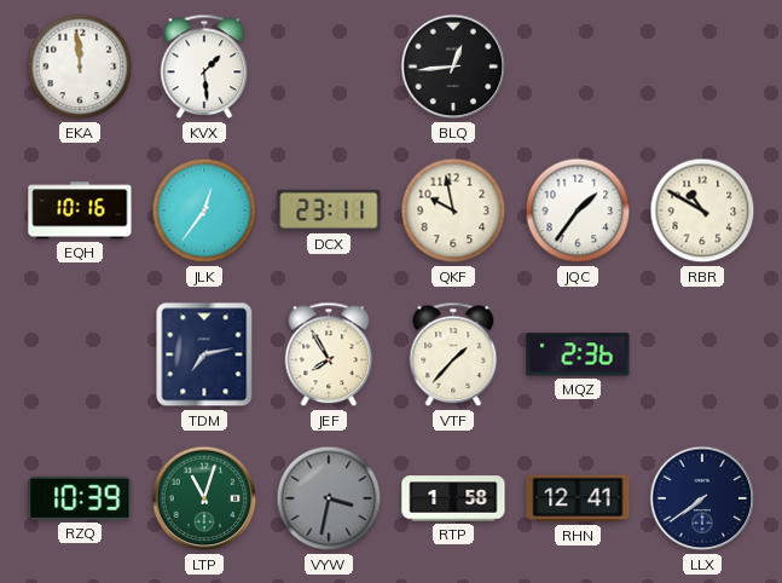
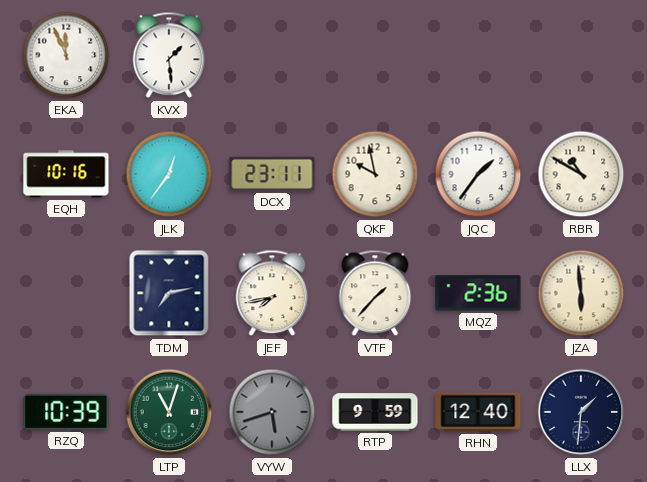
EKA: 11:59 -> 11:56 (66, 55)
BLQ: 12:44 -> none (453, 67)
JEF: 7:55 -> 7:43 (272, 293)
JZA: none -> 5:59 (581, 293)
VYW: 3:32 -> 5:42 (272, 412)
RTP: 1:58 -> 9:59 (375, 412)
RHN: 12:41 -> 12:40 (478, 412)
LLX: 7:39 -> 1:31 (581, 412)
